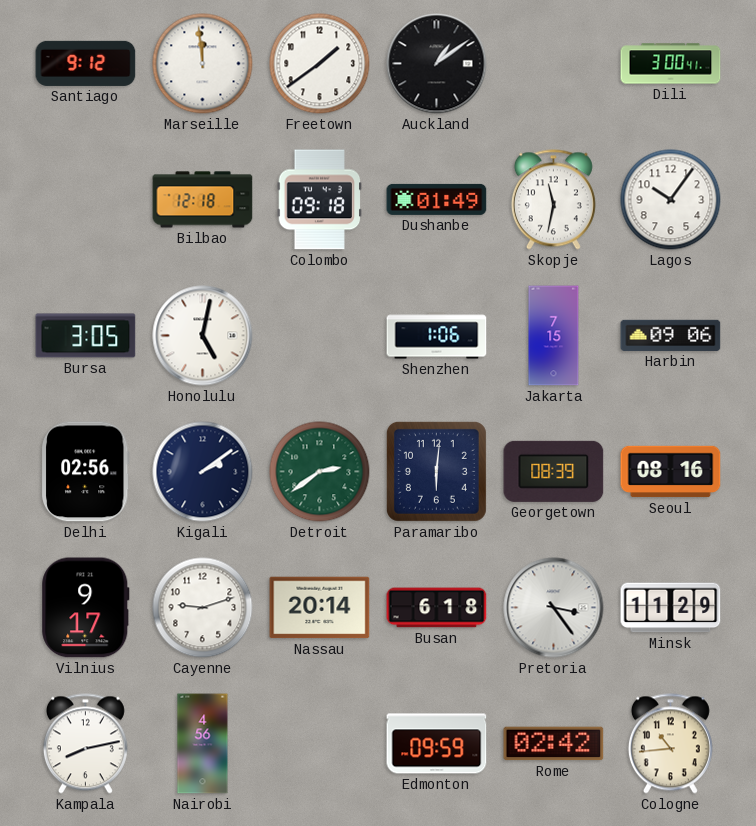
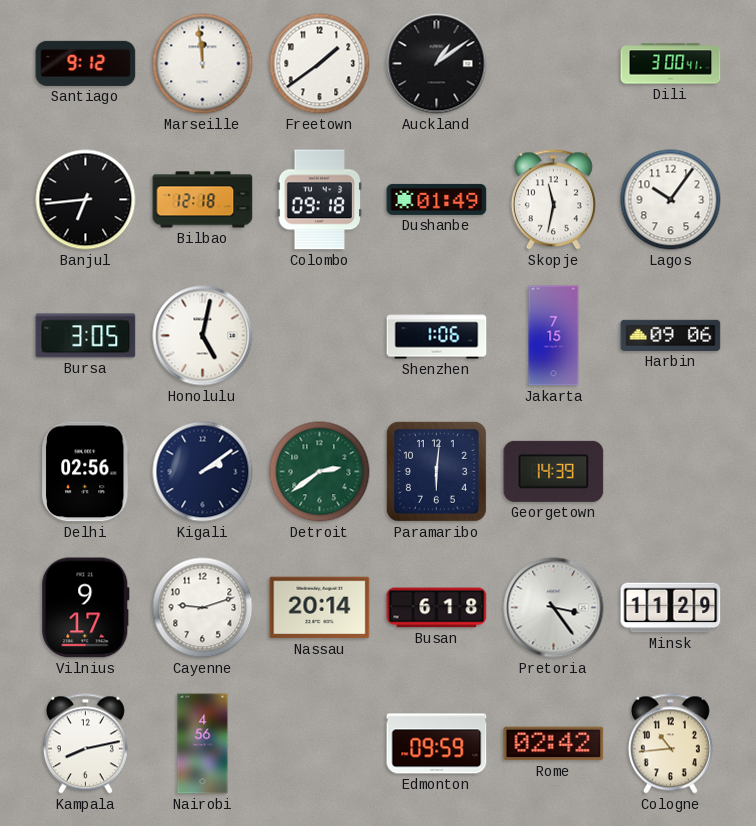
Banjul: none -> 6:44 (86, 200)
Georgetown: 08:39 -> 14:39 (554, 471)
Seoul: 08:16 -> none (671, 472)
